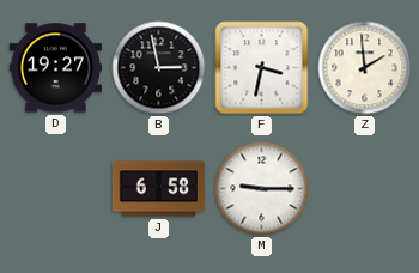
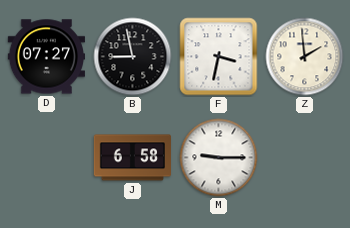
D: 19:27 -> 07:27 (46, 57)
B: 2:58 -> 8:58 (133, 57)
